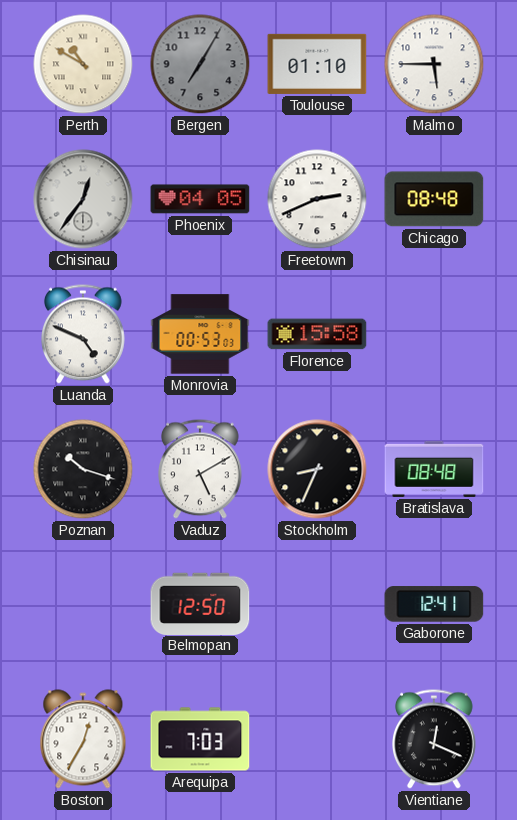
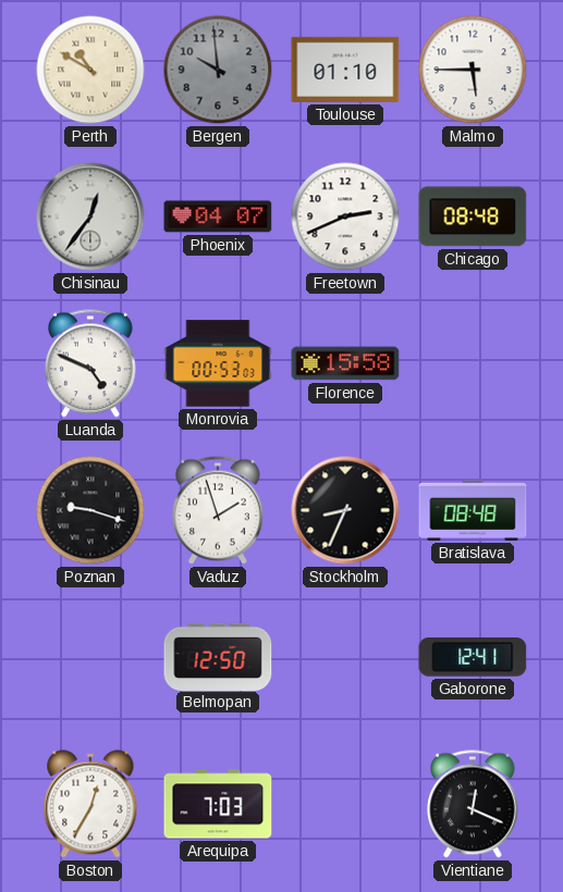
Bergen: 7:05 -> 9:59 (218, 70)
Phoenix: 04:05 -> 04:07 (218, 216)
Poznan: 10:18 -> 9:18 (90, 510)
Vaduz: 5:10 -> 1:57 (219, 510)
